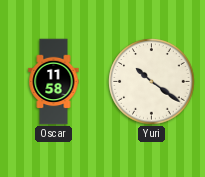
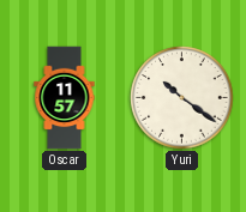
Oscar: 11:58 -> 11:57 (65, 98)
